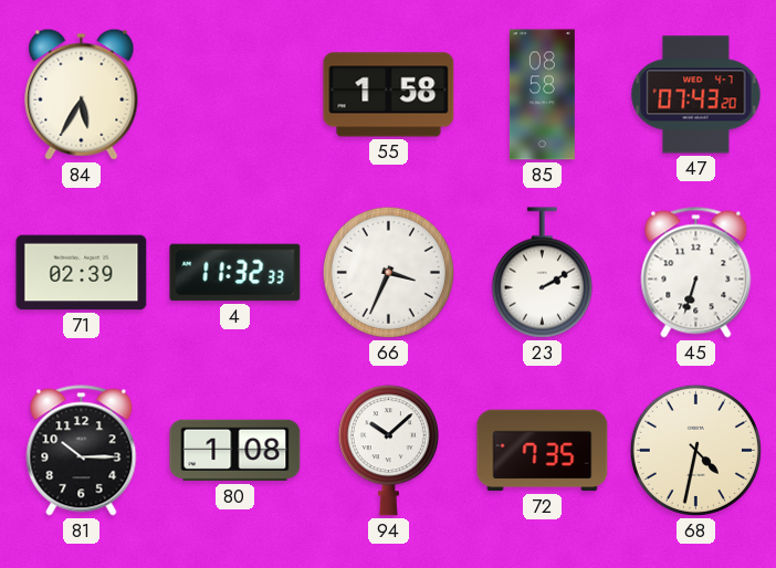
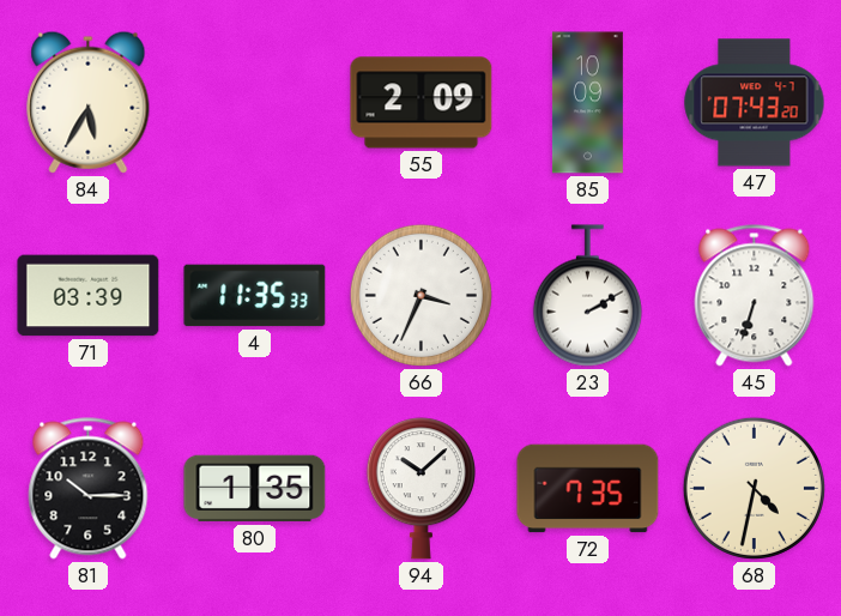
55: 1:58 -> 2:09 (422, 103)
85: 08:58 -> 10:09 (587, 103)
71: 02:39 -> 03:39 (89, 296)
4: 11:32 -> 11:35 (255, 296)
80: 1:08 -> 1:35 (255, 489)
